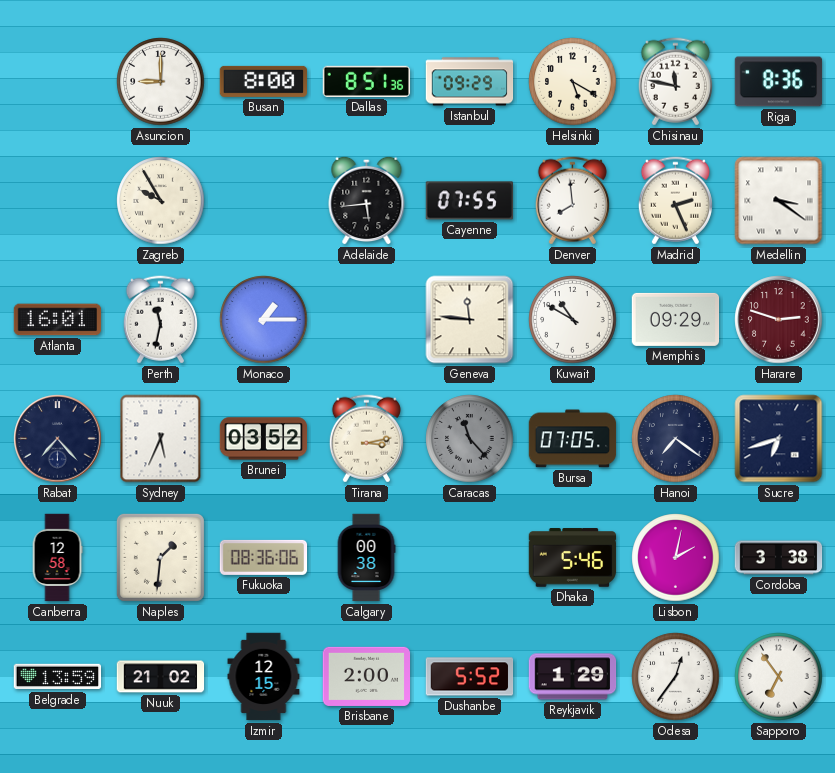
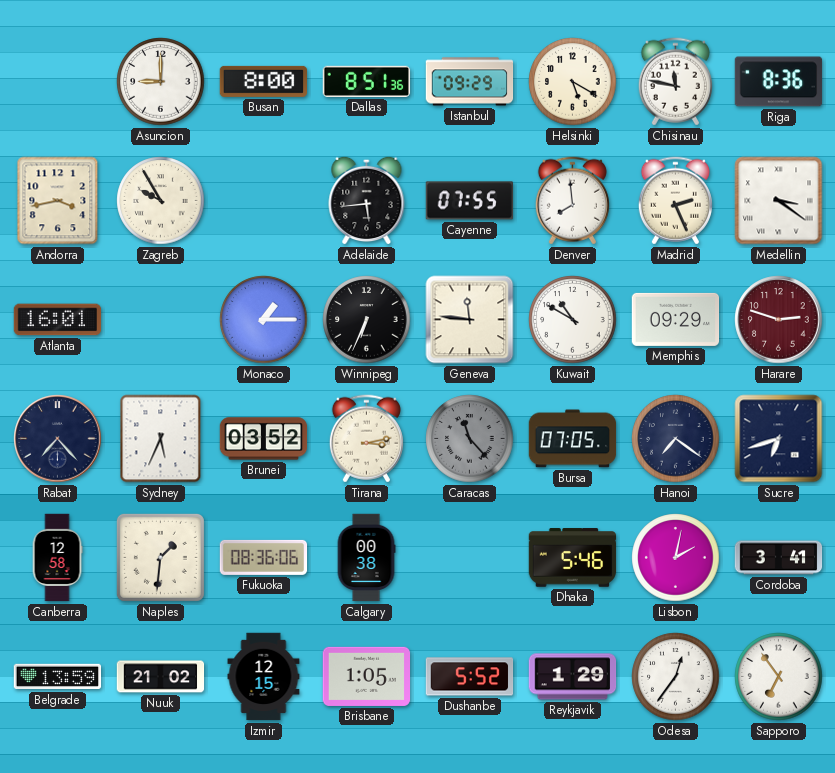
Andorra: none -> 3:43 (58, 201)
Perth: 11:32 -> none (160, 320)
Winnipeg: none -> 6:34 (367, 320)
Cordoba: 3:38 -> 3:41 (779, 558)
Brisbane: 2:00 -> 1:05 (367, 676)
